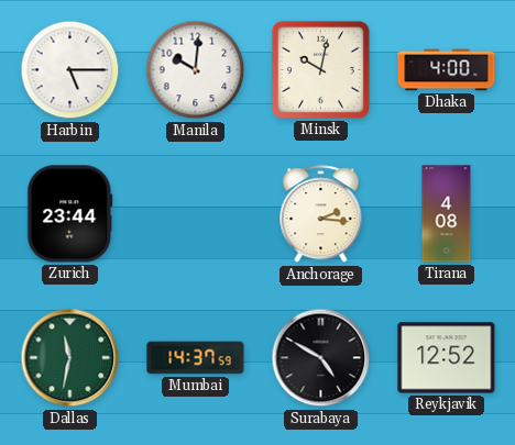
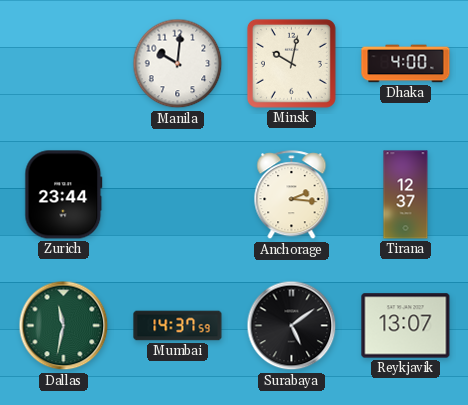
Harbin: 5:15 -> none (70, 70)
Tirana: 4:08 -> 12:37 (406, 195)
Surabaya: 4:50 -> 5:09 (292, 326)
Reykjavik: 12:52 -> 13:07 (406, 326)
